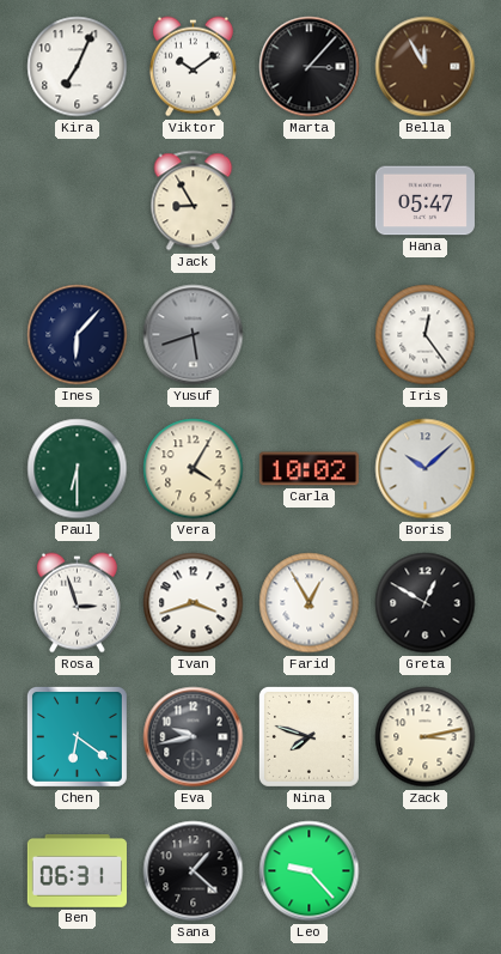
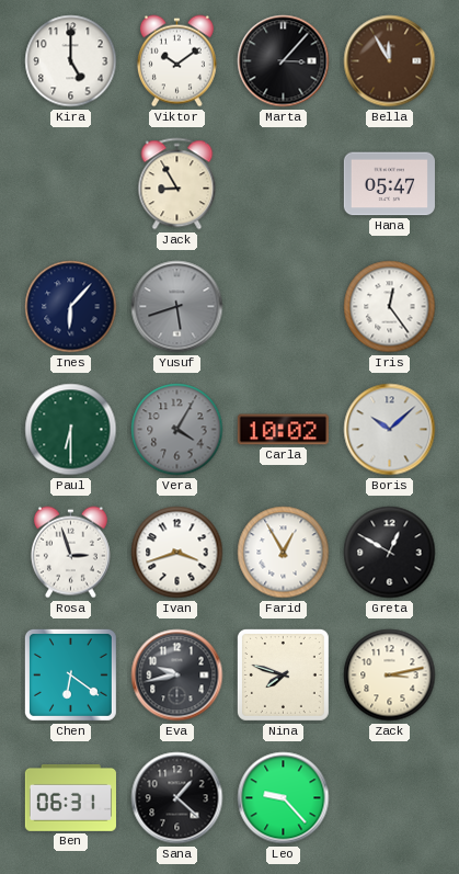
Kira: 7:04 -> 5:00 (71, 61)
Vera dial: cream -> grey (177, 430)
